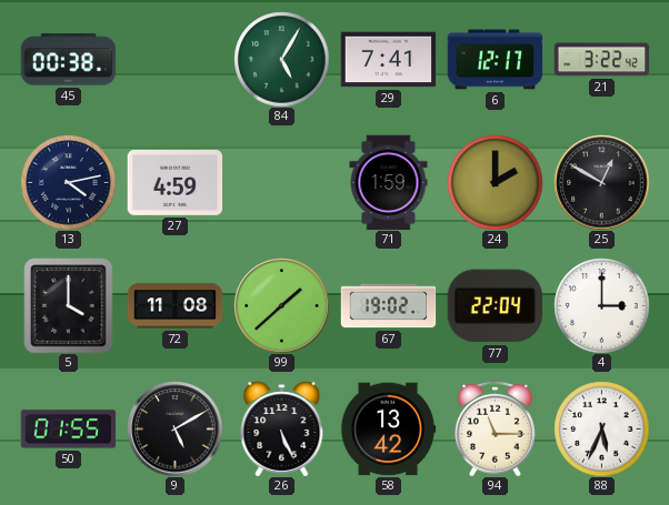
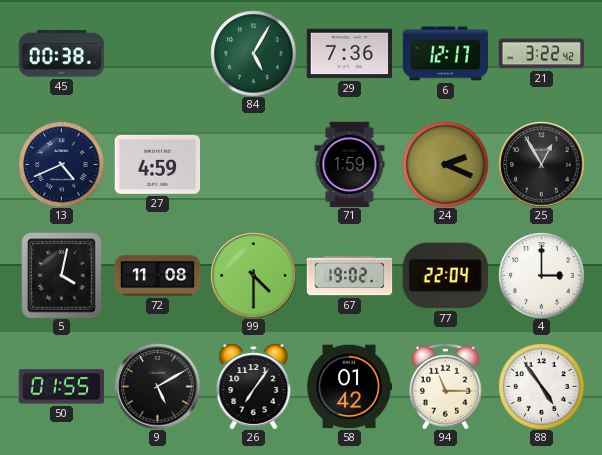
29: 7:41 -> 7:36 (349, 54)
13: 4:13 -> 4:41 (61, 164)
24: 2:00 -> 2:19 (445, 164)
25: 12:50 -> 12:55 (541, 164)
5: 4:00 -> 4:02 (62, 275)
99: 1:38 -> 4:30 (253, 275)
26: 5:26 -> 7:06 (254, 386)
58: 13:42 -> 01:42 (349, 387)
88: 5:34 -> 4:54 (541, 386)
